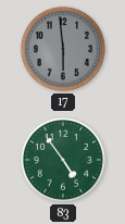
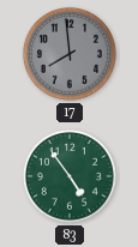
17: 5:59 -> 7:59 (70, 54)
